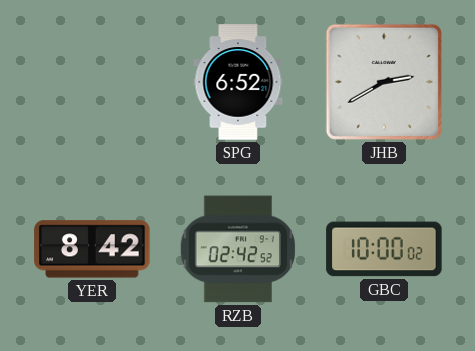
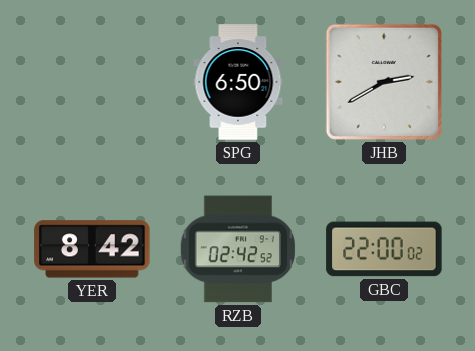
SPG: 6:52 -> 6:50 (238, 82)
GBC: 10:00 -> 22:00 (384, 249)
